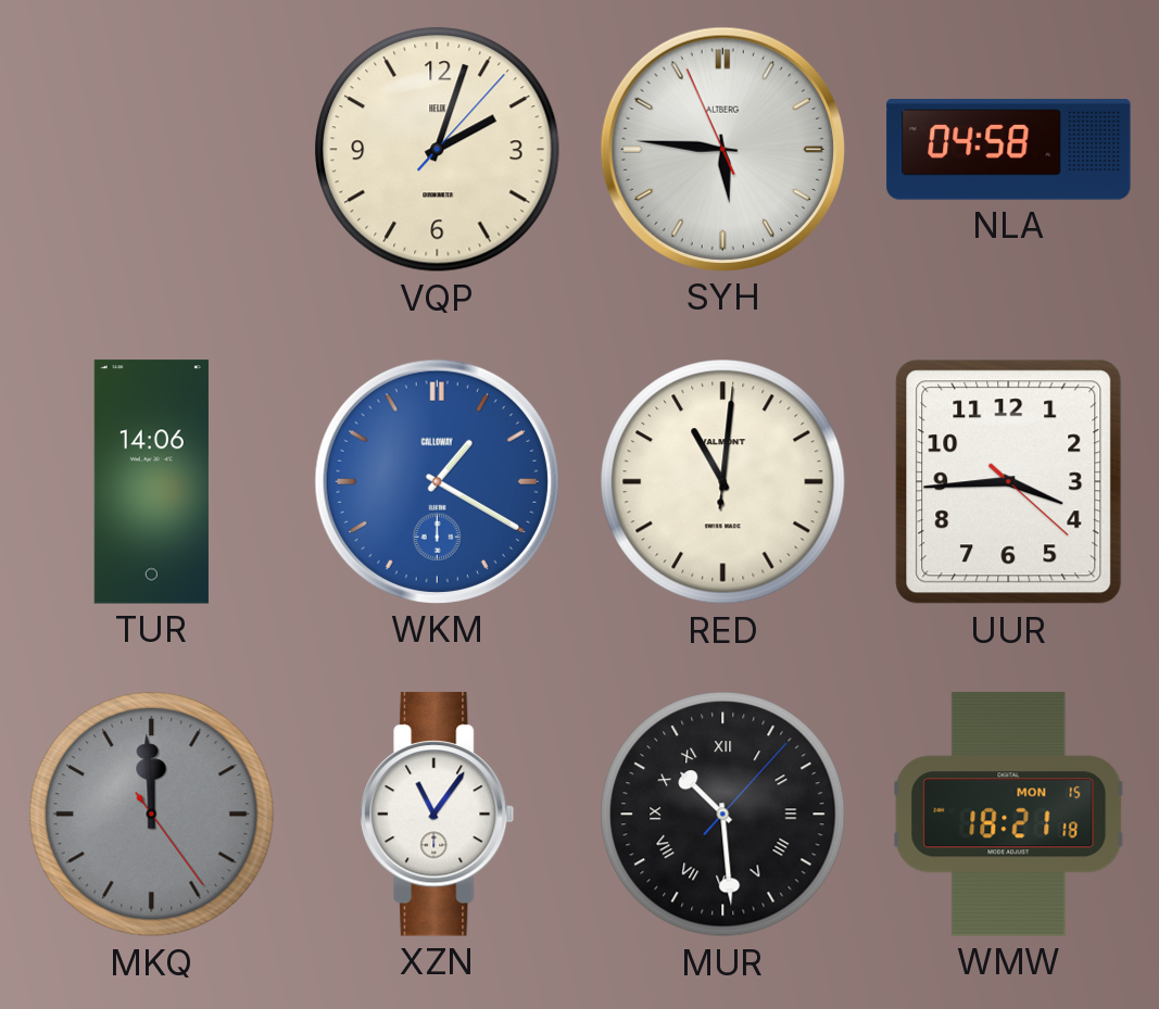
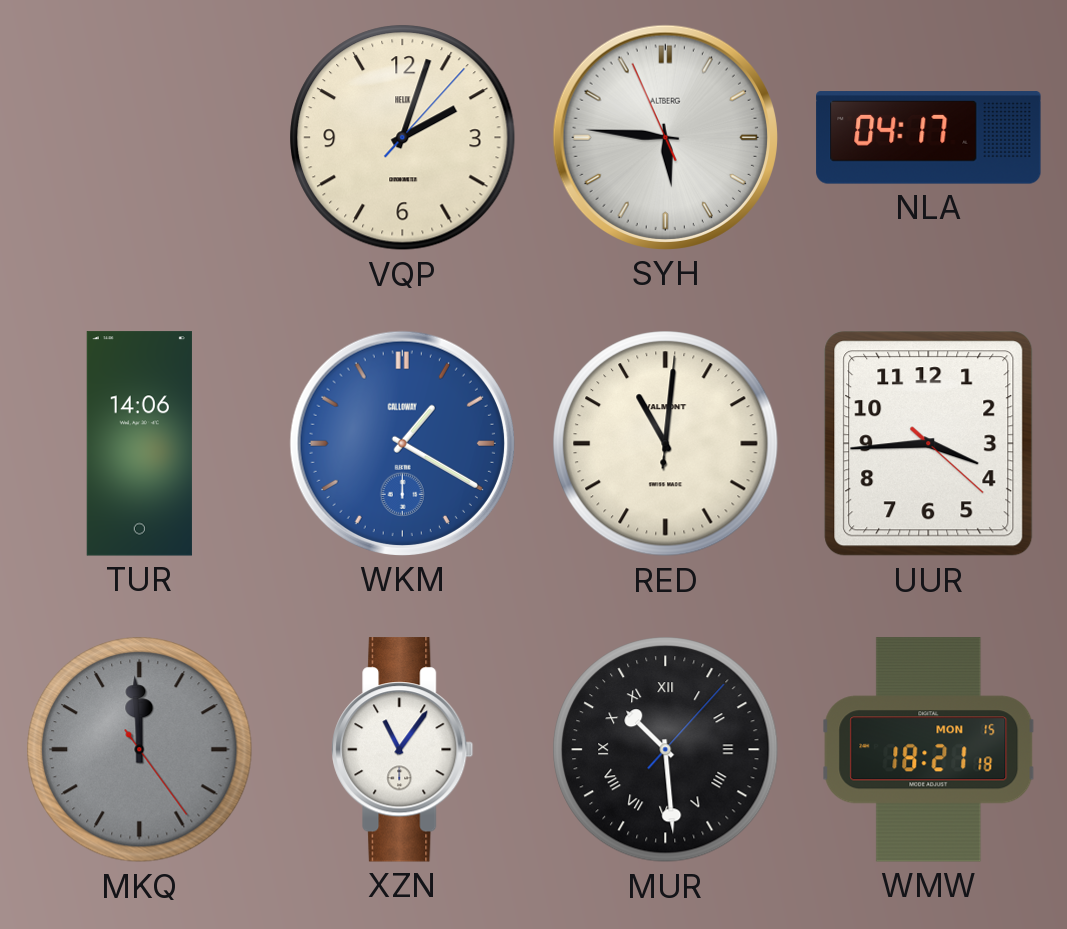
NLA: 04:58 -> 04:17 (929, 138)
